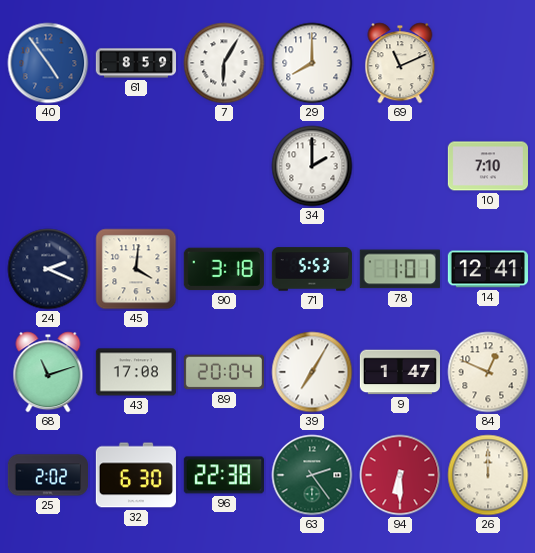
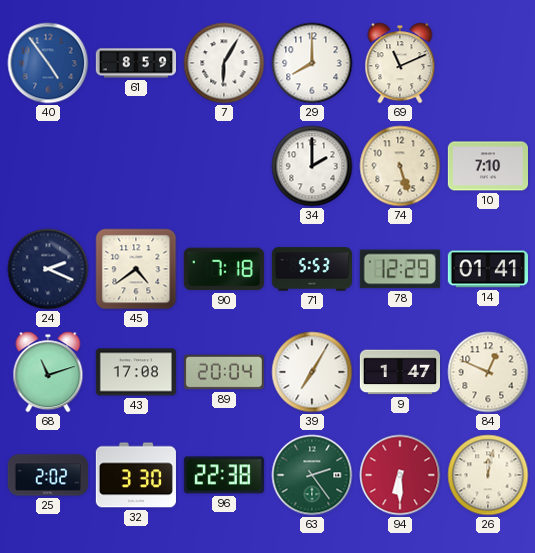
74: none -> 5:27 (400, 166)
45: 4:01 -> 4:39 (136, 269)
90: 3:18 -> 7:18 (224, 269)
78: 1:01 -> 12:29 (400, 269)
14: 12:41 -> 01:41 (487, 269)
32: 6:30 -> 3:30 (135, 475)
26: 12:00 -> 12:02 (488, 475)
